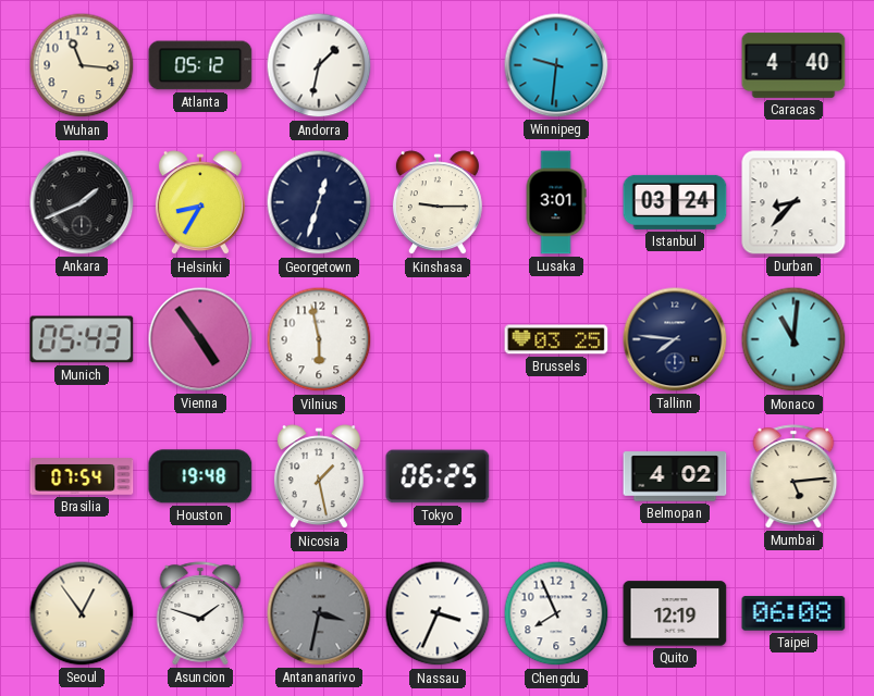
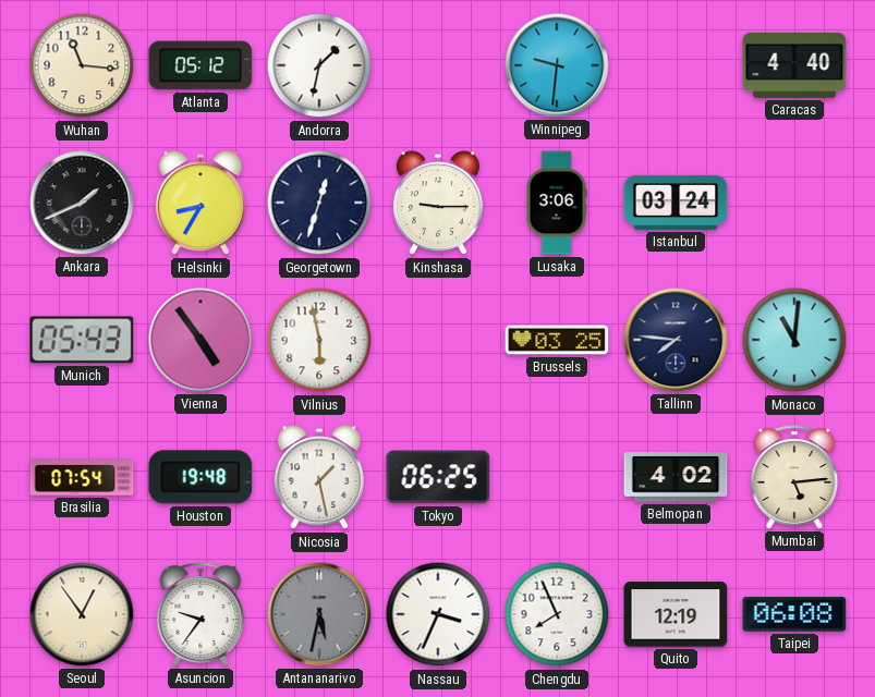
Lusaka: 3:01 -> 3:06 (557, 203)
Durban: 8:37 -> none (793, 202)
Asuncion: 1:48 -> 9:36 (200, 614)
Antananarivo: 3:32 -> 5:32 (319, 614)
